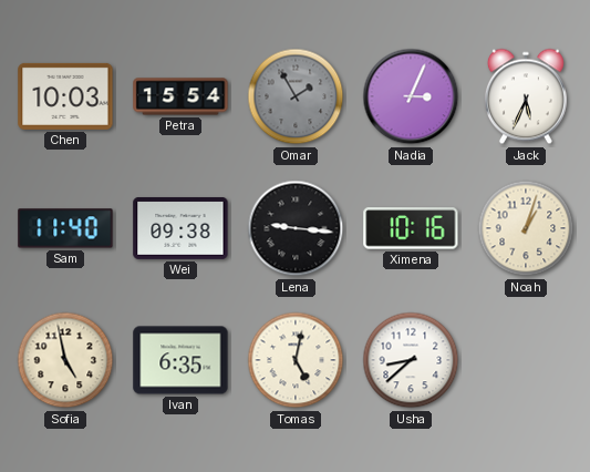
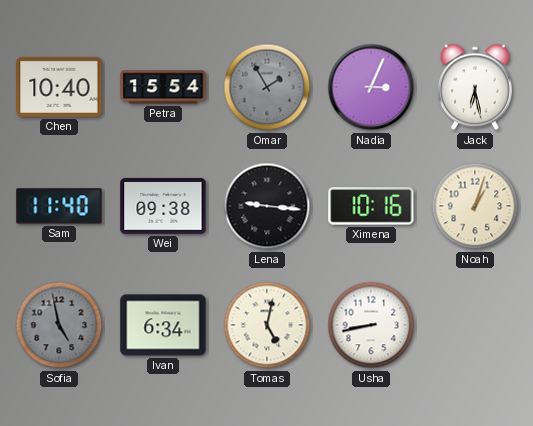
Chen: 10:03 -> 10:40 (59, 87)
Jack: 5:34 -> 6:28 (475, 87)
Sofia dial: cream -> grey (59, 325)
Ivan: 6:35 -> 6:34 (163, 325)
Usha: 8:38 -> 8:43 (371, 325)
